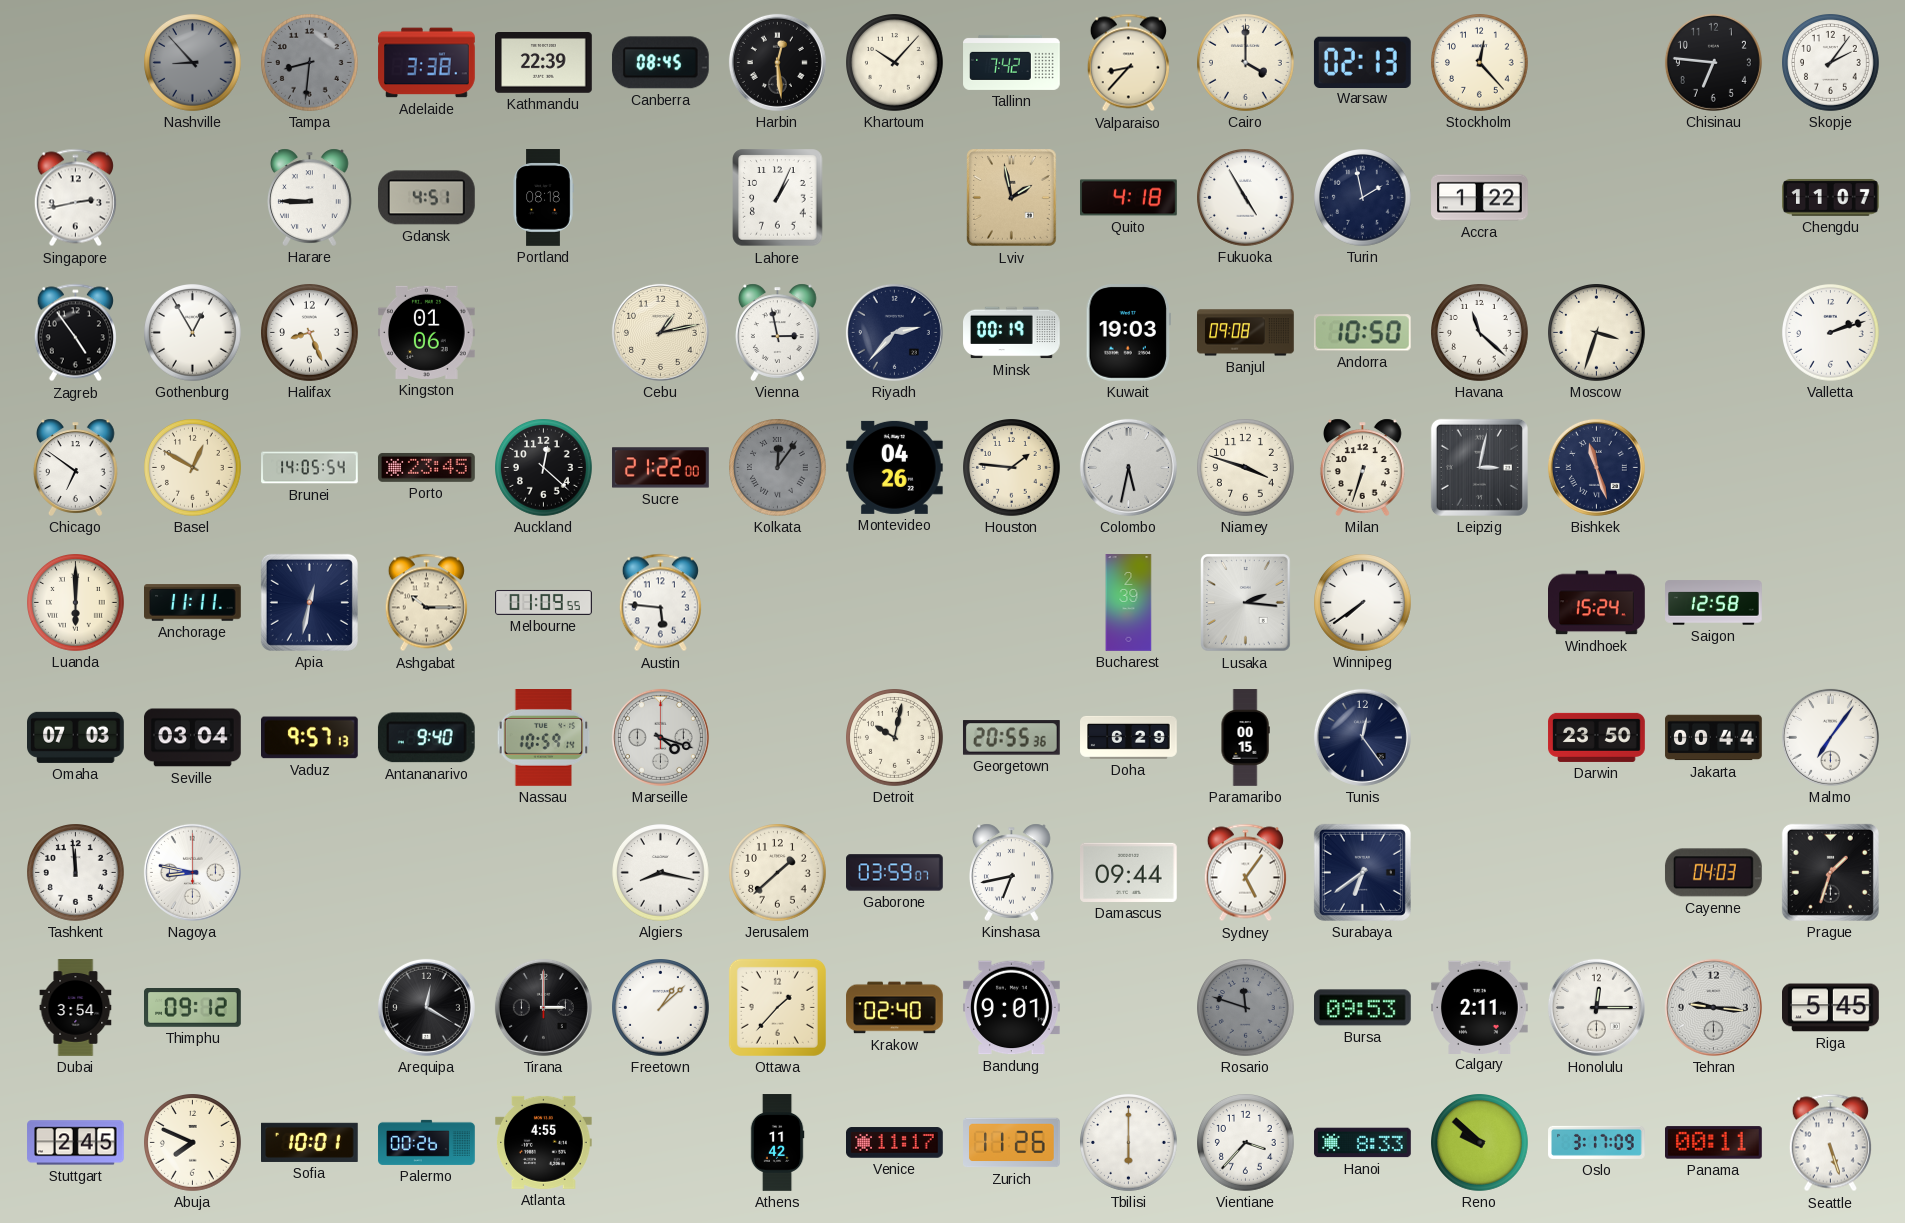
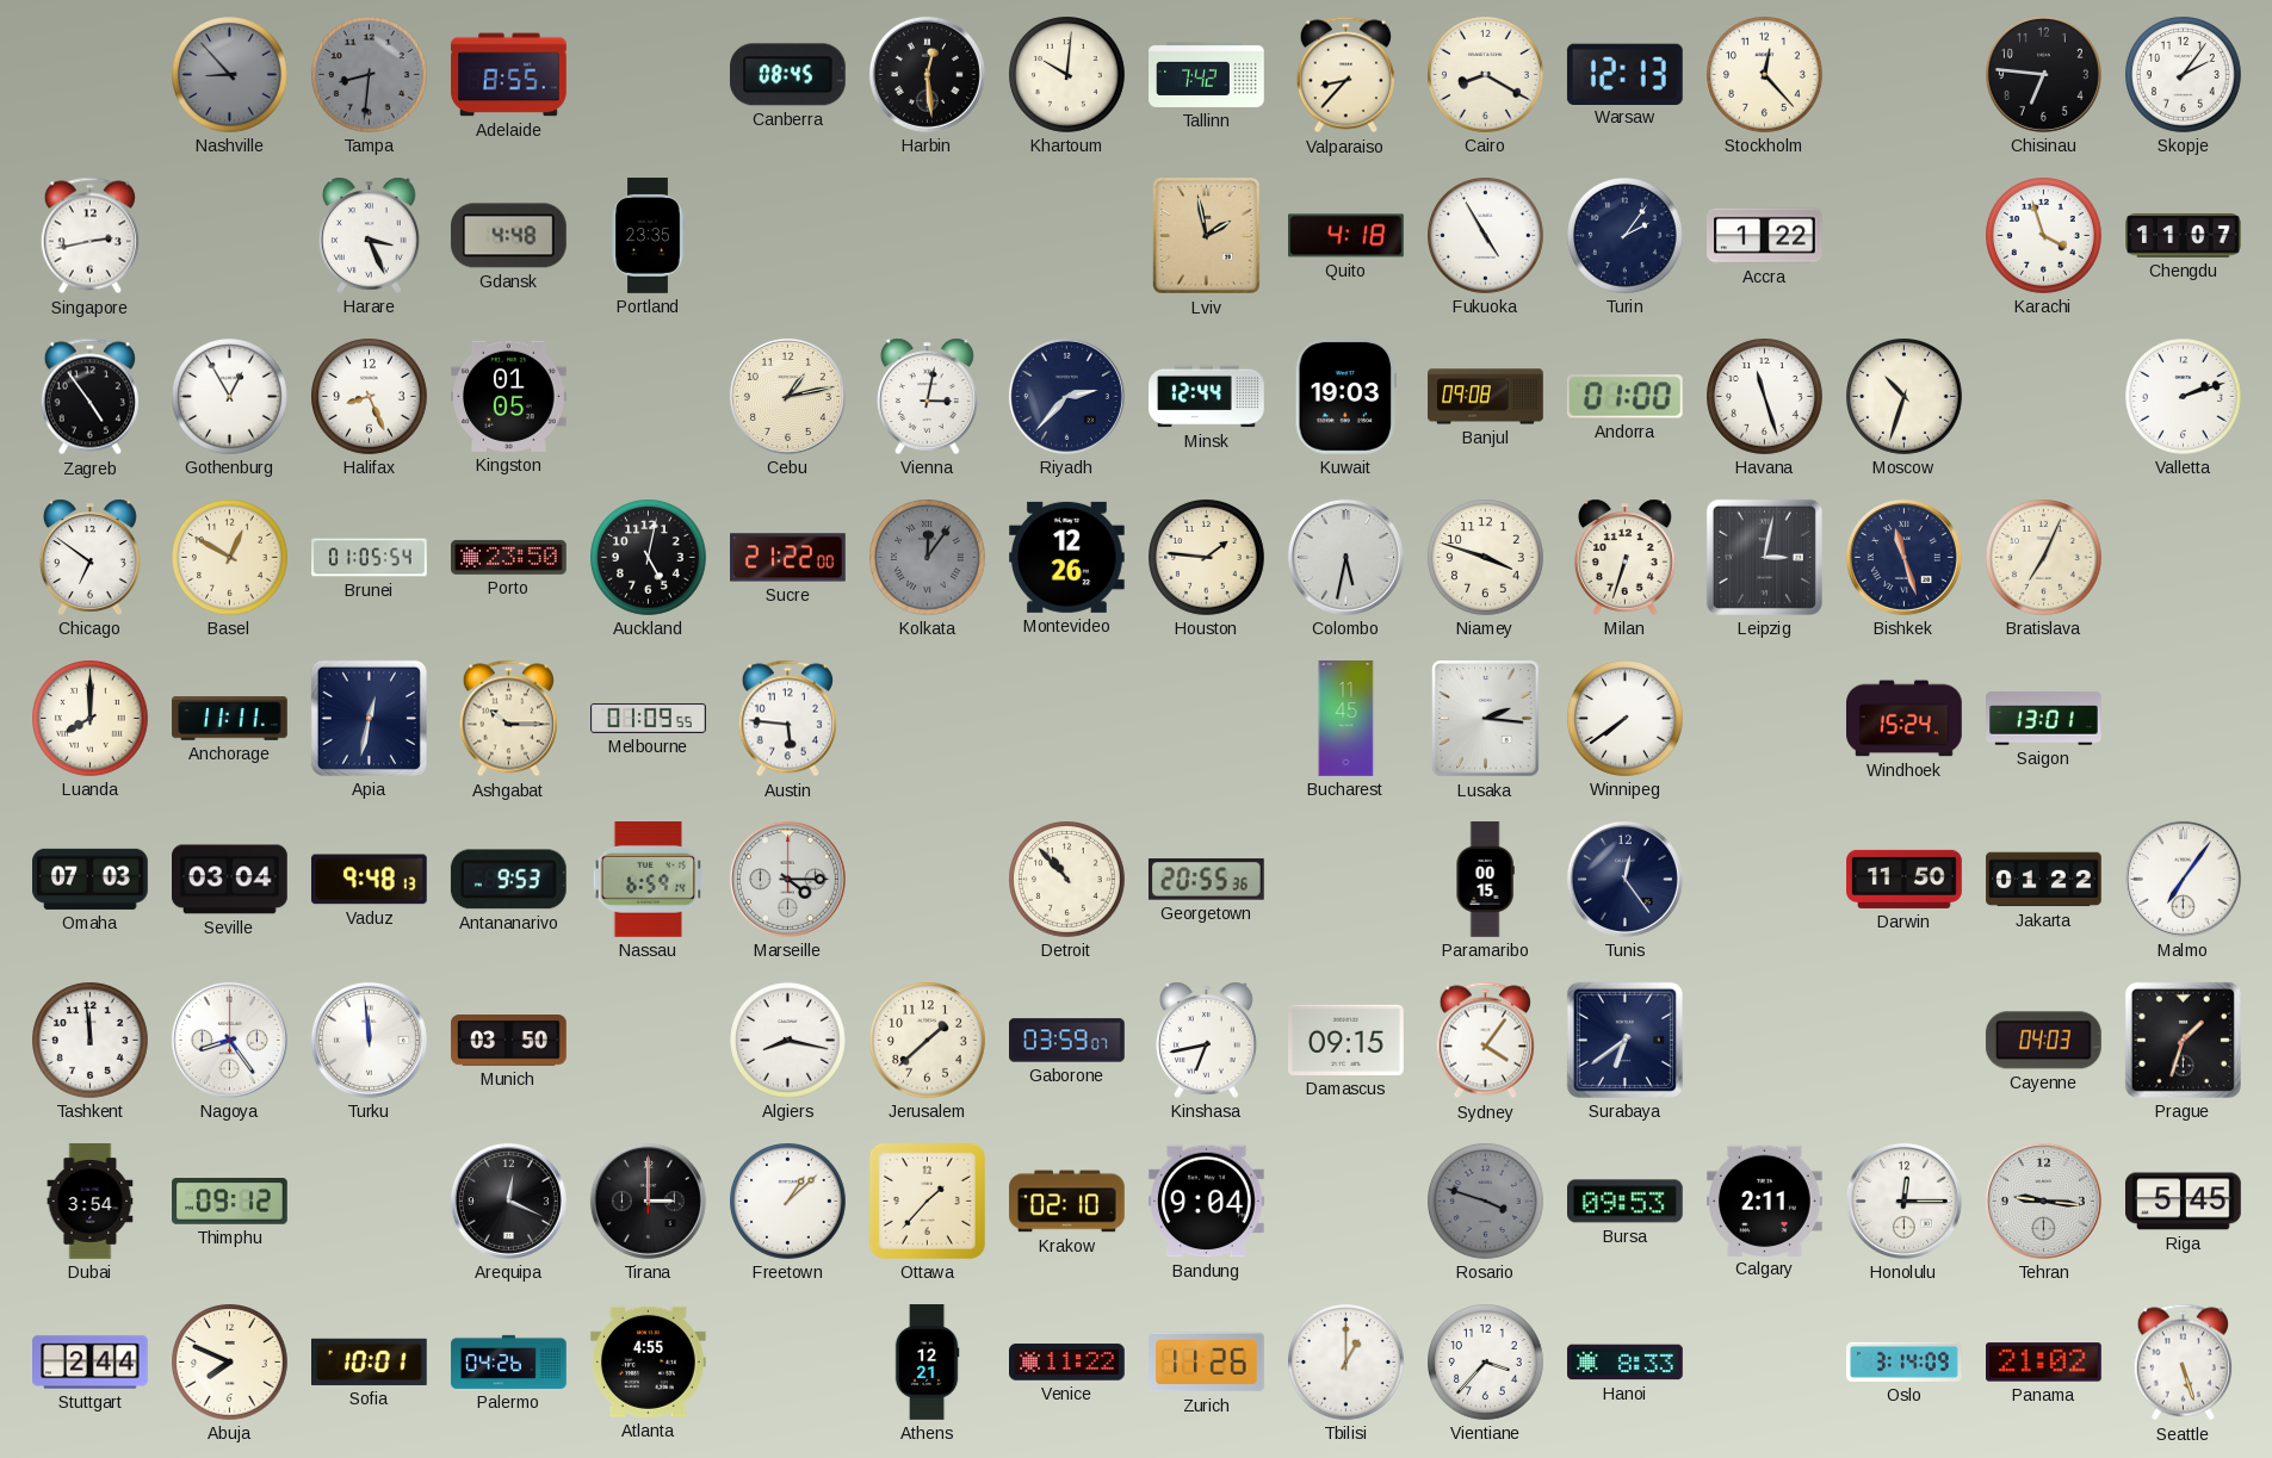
Adelaide: 3:38 -> 8:55 (509, 75)
Kathmandu: 22:39 -> none (544, 63)
Khartoum: 10:07 -> 10:01 (1067, 75)
Cairo: 4:00 -> 8:20 (1486, 75)
Warsaw: 02:13 -> 12:13 (1624, 74)
Harare: 8:45 -> 3:26 (369, 235)
Gdansk: 4:51 -> 4:48 (508, 236)
Portland: 08:18 -> 23:35 (648, 236)
Lahore: 1:04 -> none (778, 198)
Turin: 1:58 -> 2:06 (1626, 236)
Karachi: none -> 3:57 (2044, 236)
Kingston: 01:06 -> 01:05 (509, 396)
Vienna: 2:58 -> 3:02 (927, 396)
Minsk: 00:19 -> 12:44 (1207, 397)
Andorra: 10:50 -> 01:00 (1624, 397)
Havana: 11:22 -> 11:27 (1765, 397)
Moscow: 3:33 -> 10:33 (1905, 397)
Brunei: 14:05 -> 01:05 (370, 558)
Porto: 23:45 -> 23:50 (509, 557)
Auckland: 12:22 -> 5:02 (649, 558)
Montevideo: 04:26 -> 12:26 (1067, 557)
Bratislava: none -> 7:04 (2044, 558)
Luanda: 6:00 -> 8:00 (91, 719)
Bucharest: 2:39 -> 11:45 (1347, 719)
Saigon: 12:58 -> 13:01 (2044, 719)
Vaduz: 9:57 -> 9:48 (370, 880)
Antananarivo: 9:40 -> 9:53 (508, 880)
Nassau: 10:59 -> 6:59 (649, 880)
Marseille: 4:18 -> 4:15 (787, 879)
Detroit: 10:02 -> 10:53 (1067, 880)
Doha: 6:29 -> none (1129, 737)
Darwin: 23:50 -> 11:50 (1905, 879)
Jakarta: 00:44 -> 01:22 (2044, 880)
Nagoya: 8:47 -> 8:24 (229, 1040)
Turku: none -> 11:59 (369, 1040)
Munich: none -> 03:50 (509, 1041)
Damascus: 09:44 -> 09:15 (1347, 1040)
Sydney: 5:06 -> 4:06 (1485, 1041)
Arequipa: 12:20 -> 12:19 (508, 1200)
Krakow: 02:40 -> 02:10 (1067, 1202)
Bandung: 9:01 -> 9:04 (1207, 1202)
Rosario: 11:48 -> 3:48 (1486, 1202)
Stuttgart: 2:45 -> 2:44 (91, 1363)
Palermo: 00:26 -> 04:26 (509, 1361)
Athens: 11:42 -> 12:21 (927, 1363)
Venice: 11:17 -> 11:22 (1067, 1363)
Tbilisi: 6:00 -> 1:00 (1347, 1363)
Reno: 9:52 -> none (1480, 1143)
Oslo: 3:17 -> 3:14 (1905, 1361)
Panama: 00:11 -> 21:02 (2044, 1363)
